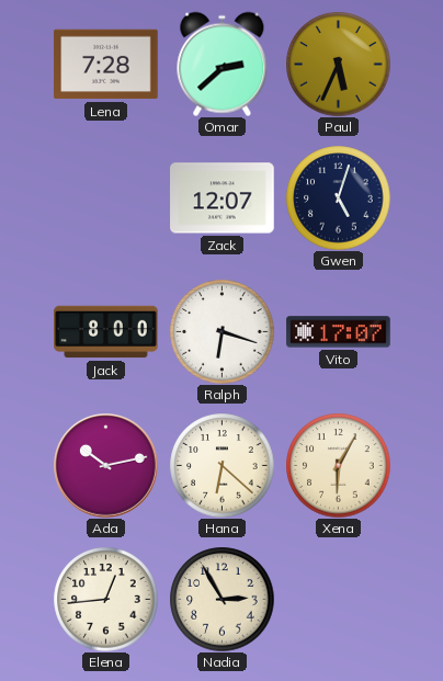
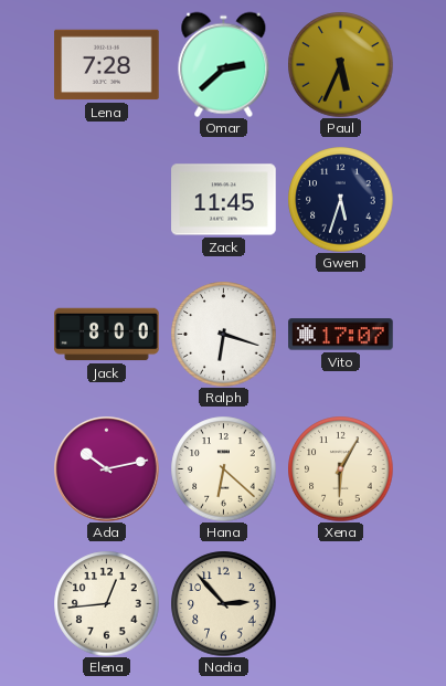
Zack: 12:07 -> 11:45 (224, 200)
Gwen: 5:03 -> 5:33 (340, 199)
Nadia: 2:55 -> 2:53 (223, 603)
